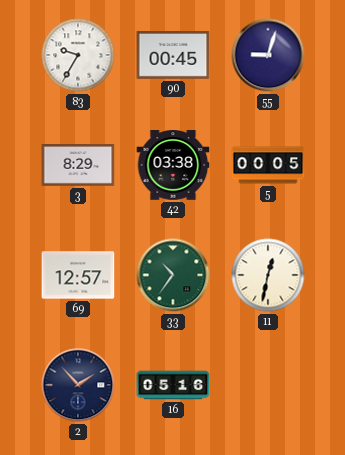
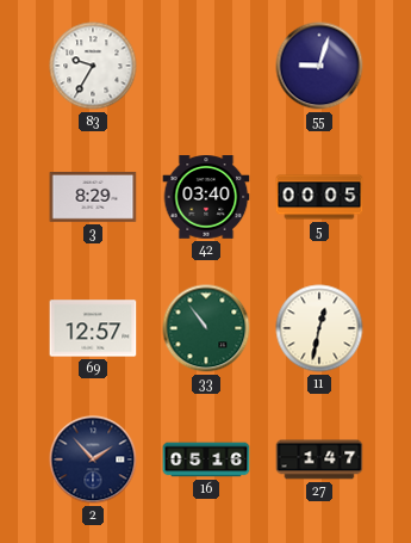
90: 00:45 -> none (173, 56)
42: 03:38 -> 03:40 (206, 197)
33: 10:36 -> 10:54 (206, 328)
27: none -> 1:47 (319, 459)
